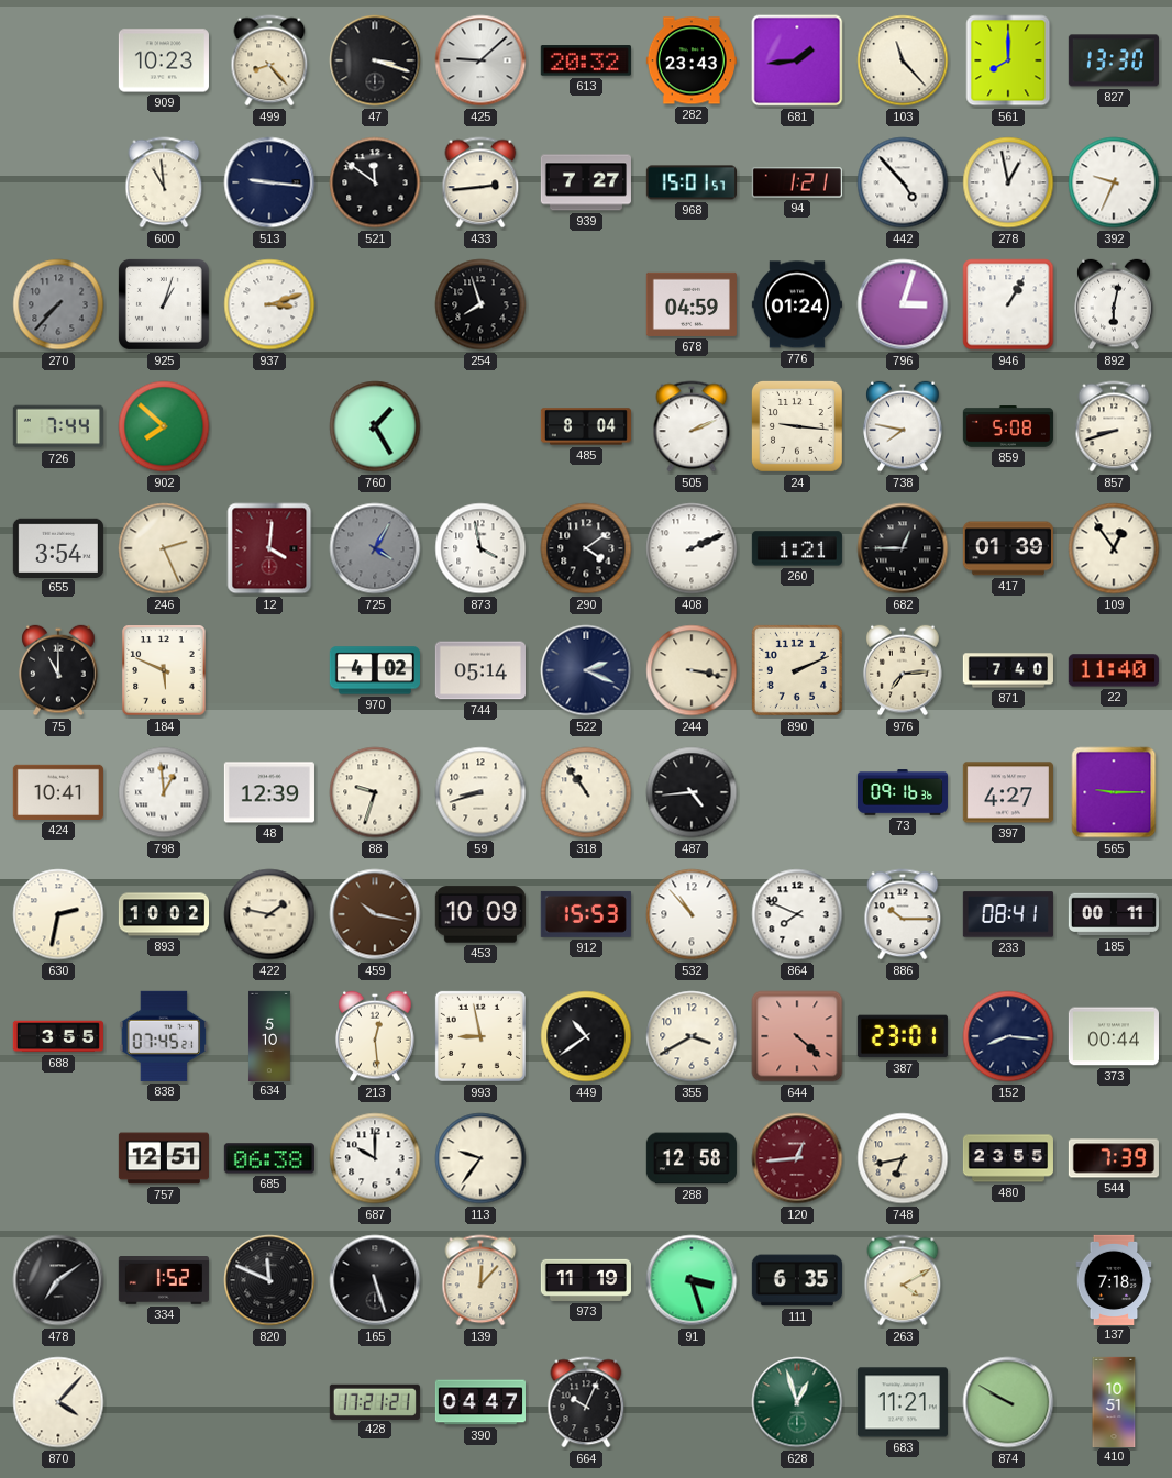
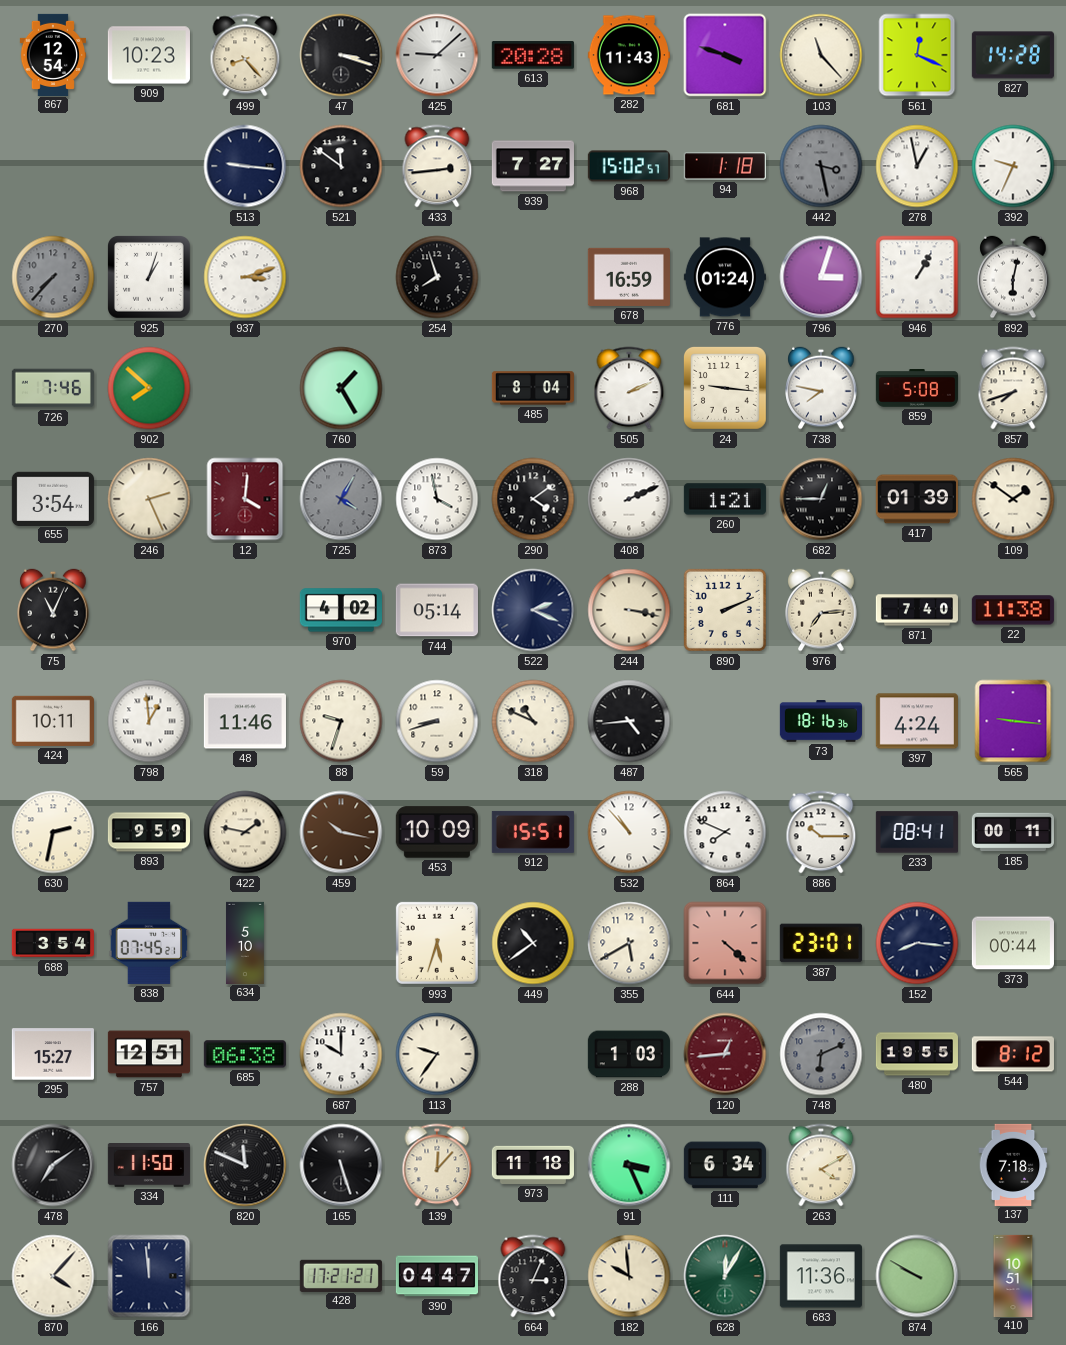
867: none -> 12:54 (52, 54)
613: 20:32 -> 20:28 (533, 55)
282: 23:43 -> 11:43 (629, 55)
681: 1:44 -> 3:48 (725, 55)
561: 8:00 -> 12:19 (917, 55)
827: 13:30 -> 14:28 (1013, 55)
600: 10:59 -> none (164, 182)
968: 15:01 -> 15:02 (629, 166)
94: 1:21 -> 1:18 (725, 166)
442: 4:53 -> 3:28 (821, 166)
442 dial: white -> grey (821, 166)
678: 04:59 -> 16:59 (629, 277)
726: 7:44 -> 7:46 (53, 388)
857: 8:42 -> 7:42 (1013, 388)
109: 12:54 -> 1:51 (1013, 499)
75: 11:00 -> 11:04 (53, 610)
184: 5:49 -> none (164, 670)
22: 11:40 -> 11:38 (1013, 610)
424: 10:41 -> 10:11 (53, 721)
48: 12:39 -> 11:46 (245, 721)
318: 10:54 -> 10:49 (533, 721)
73: 09:16 -> 18:16 (821, 721)
397: 4:27 -> 4:24 (917, 721)
565: 9:15 -> 9:16 (1013, 721)
893: 10:02 -> 9:59 (148, 832)
912: 15:53 -> 15:51 (533, 832)
688: 3:55 -> 3:54 (53, 943)
213: 12:29 -> none (375, 1036)
993: 8:58 -> 5:33 (437, 943)
355: 3:40 -> 5:40 (629, 943)
295: none -> 15:27 (53, 1054)
288: 12:58 -> 1:03 (629, 1054)
748: 6:43 -> 6:11 (821, 1054)
748 dial: cream -> grey (821, 1054)
480: 23:55 -> 19:55 (917, 1054)
544: 7:39 -> 8:12 (1013, 1054)
334: 1:52 -> 11:50 (149, 1166)
973: 11:19 -> 11:18 (533, 1165)
91: 3:27 -> 3:26 (629, 1165)
111: 6:35 -> 6:34 (725, 1165)
166: none -> 11:59 (149, 1276)
664: 10:04 -> 3:04 (533, 1276)
182: none -> 9:59 (629, 1276)
628: 12:57 -> 12:05 (725, 1276)
683: 11:21 -> 11:36 (821, 1276)
